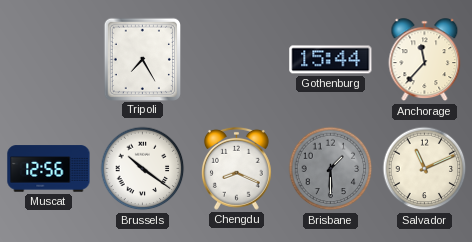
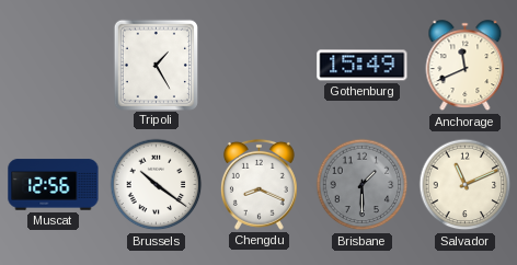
Tripoli: 7:25 -> 1:25 (156, 65)
Gothenburg: 15:44 -> 15:49 (363, 66)
Anchorage: 11:37 -> 11:41 (466, 66)
